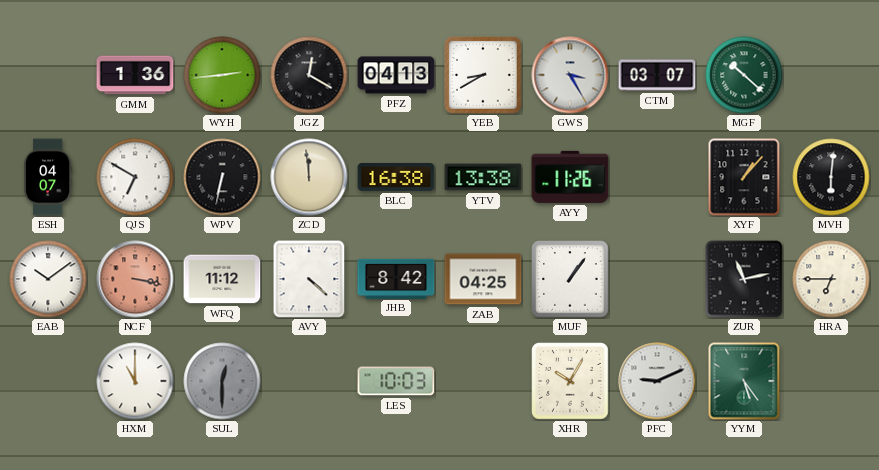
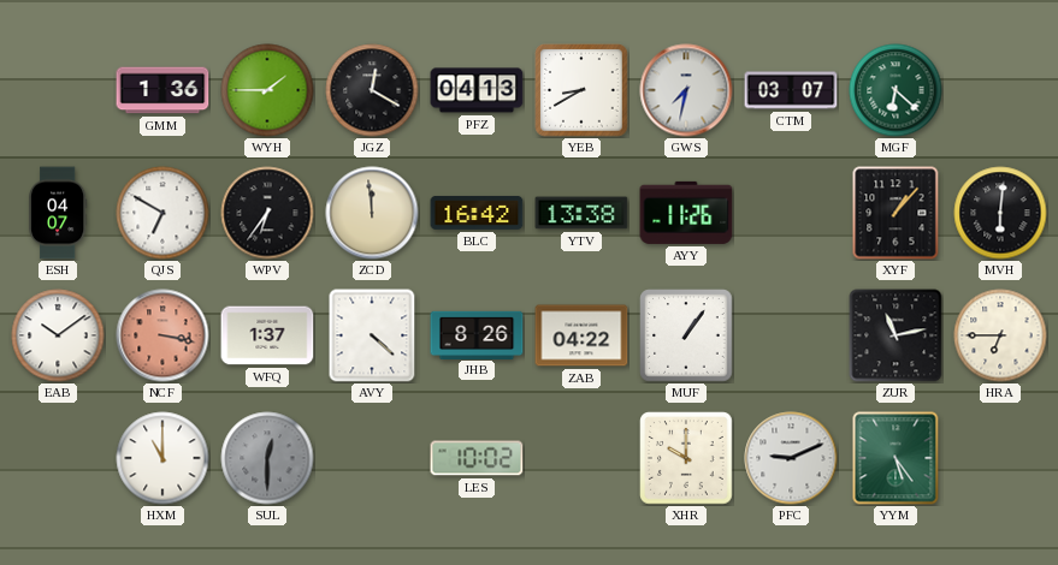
WYH: 2:44 -> 1:45 (267, 90)
GWS: 3:25 -> 7:32 (686, 90)
MGF: 10:22 -> 6:22 (896, 90)
WPV: 6:32 -> 6:36 (267, 213)
BLC: 16:38 -> 16:42 (477, 213)
WFQ: 11:12 -> 1:37 (267, 335)
JHB: 8:42 -> 8:26 (477, 334)
ZAB: 04:25 -> 04:22 (581, 335)
LES: 10:03 -> 10:02 (477, 458)
XHR: 10:05 -> 10:00 (686, 458)
